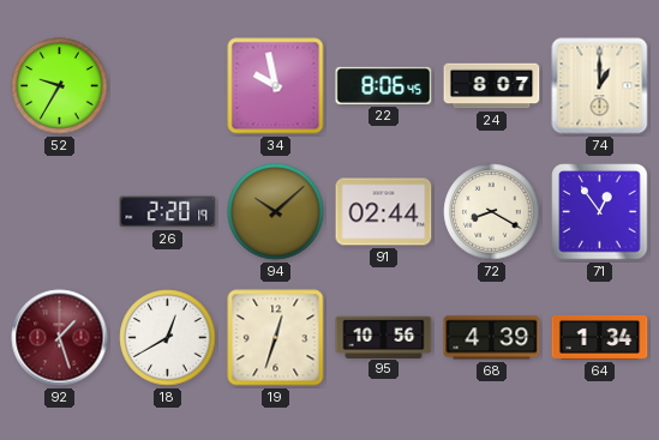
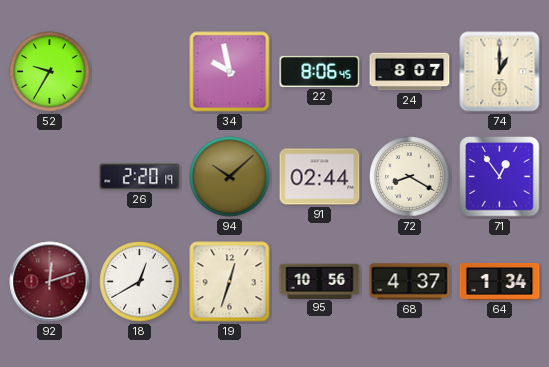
92: 1:27 -> 12:12 (50, 282)
68: 4:39 -> 4:37 (410, 282)
